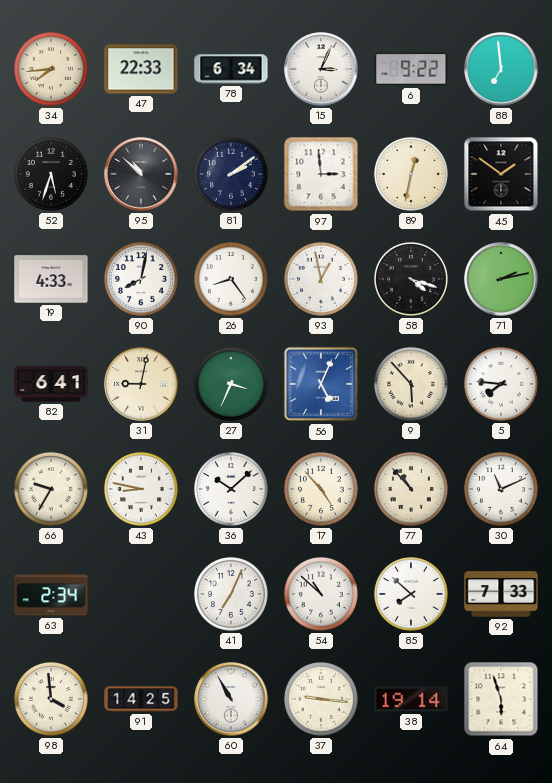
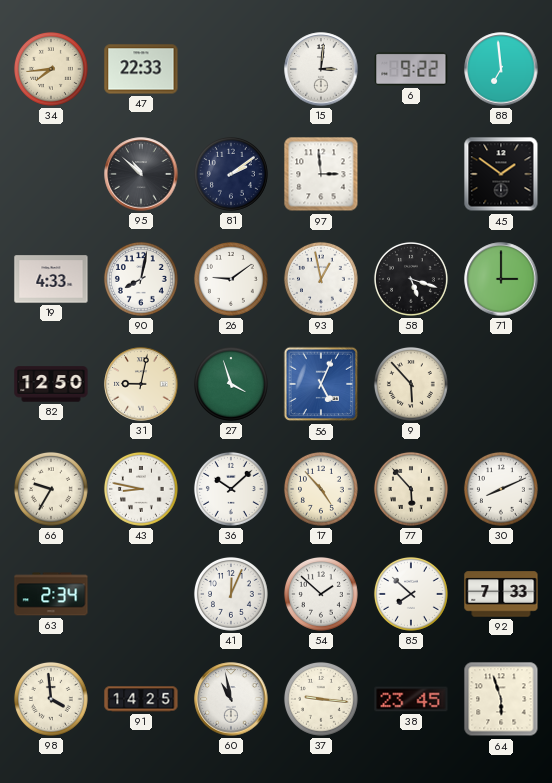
78: 6:34 -> none (231, 69)
15: 3:04 -> 3:01 (321, 69)
52: 5:33 -> none (51, 174)
89: 12:32 -> none (411, 174)
26: 8:24 -> 9:09 (231, 279)
58: 4:18 -> 5:18 (411, 279)
71: 2:13 -> 3:00 (501, 279)
82: 6:41 -> 12:50 (51, 384)
27: 3:34 -> 3:57 (231, 384)
5: 7:46 -> none (501, 384)
77: 10:53 -> 5:53 (411, 489)
30: 11:11 -> 8:11 (501, 489)
41: 7:04 -> 12:04 (231, 594)
54: 10:52 -> 1:52 (321, 594)
60: 10:55 -> 10:58 (231, 699)
38: 19:14 -> 23:45 (411, 699)
